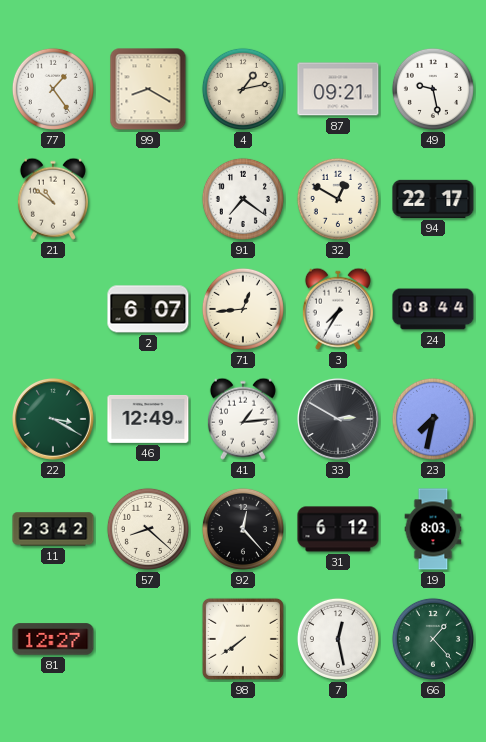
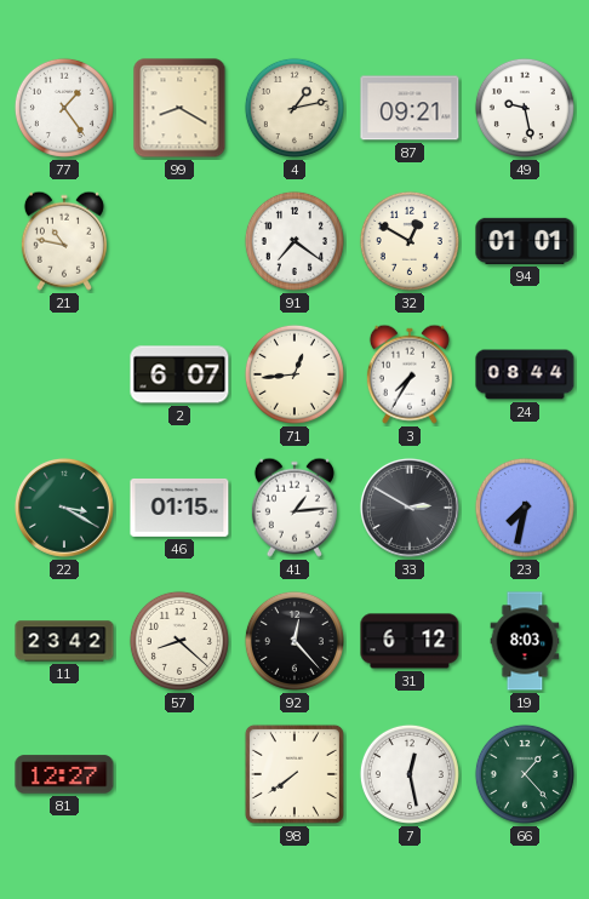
21: 10:51 -> 10:47 (64, 241)
94: 22:17 -> 01:01 (525, 241)
46: 12:49 -> 01:15 (179, 508)
